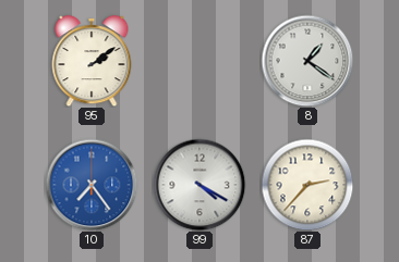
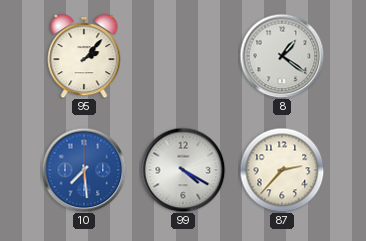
95: 2:09 -> 2:07 (84, 56)
10: 7:24 -> 7:29 (84, 170)
